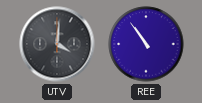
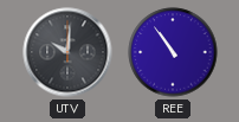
UTV: 4:01 -> 10:01 (67, 52)
